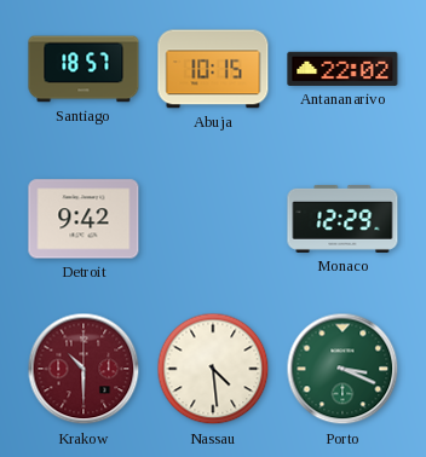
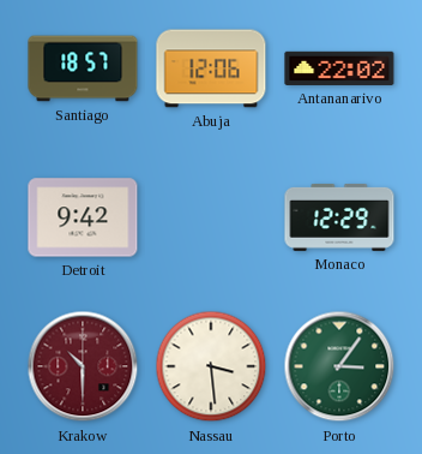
Abuja: 10:15 -> 12:06 (211, 68)
Nassau: 4:29 -> 3:29 (211, 366)
Porto: 3:19 -> 3:06 (339, 366)
